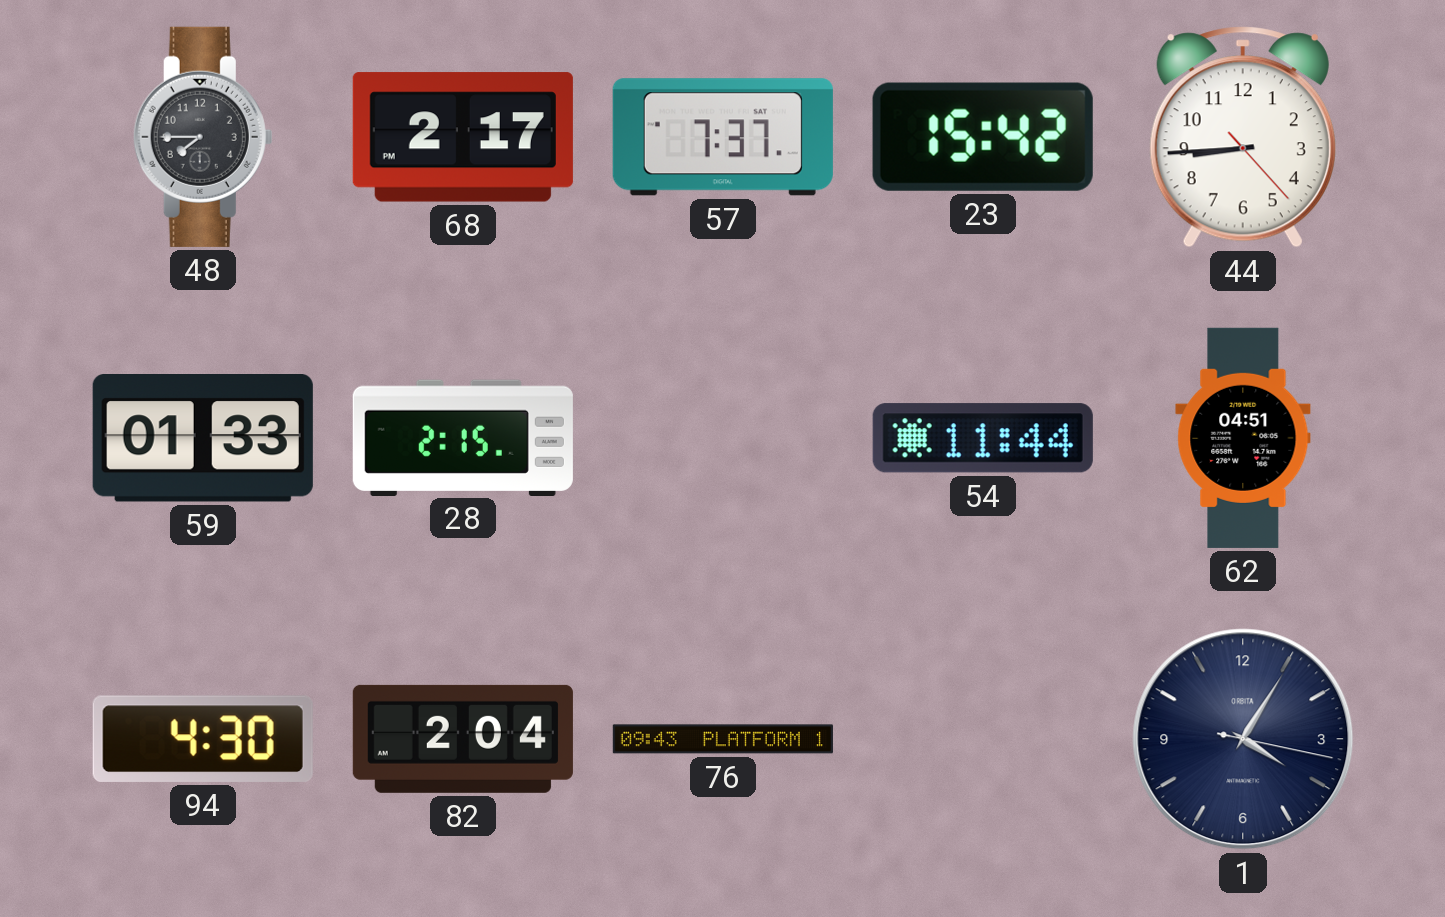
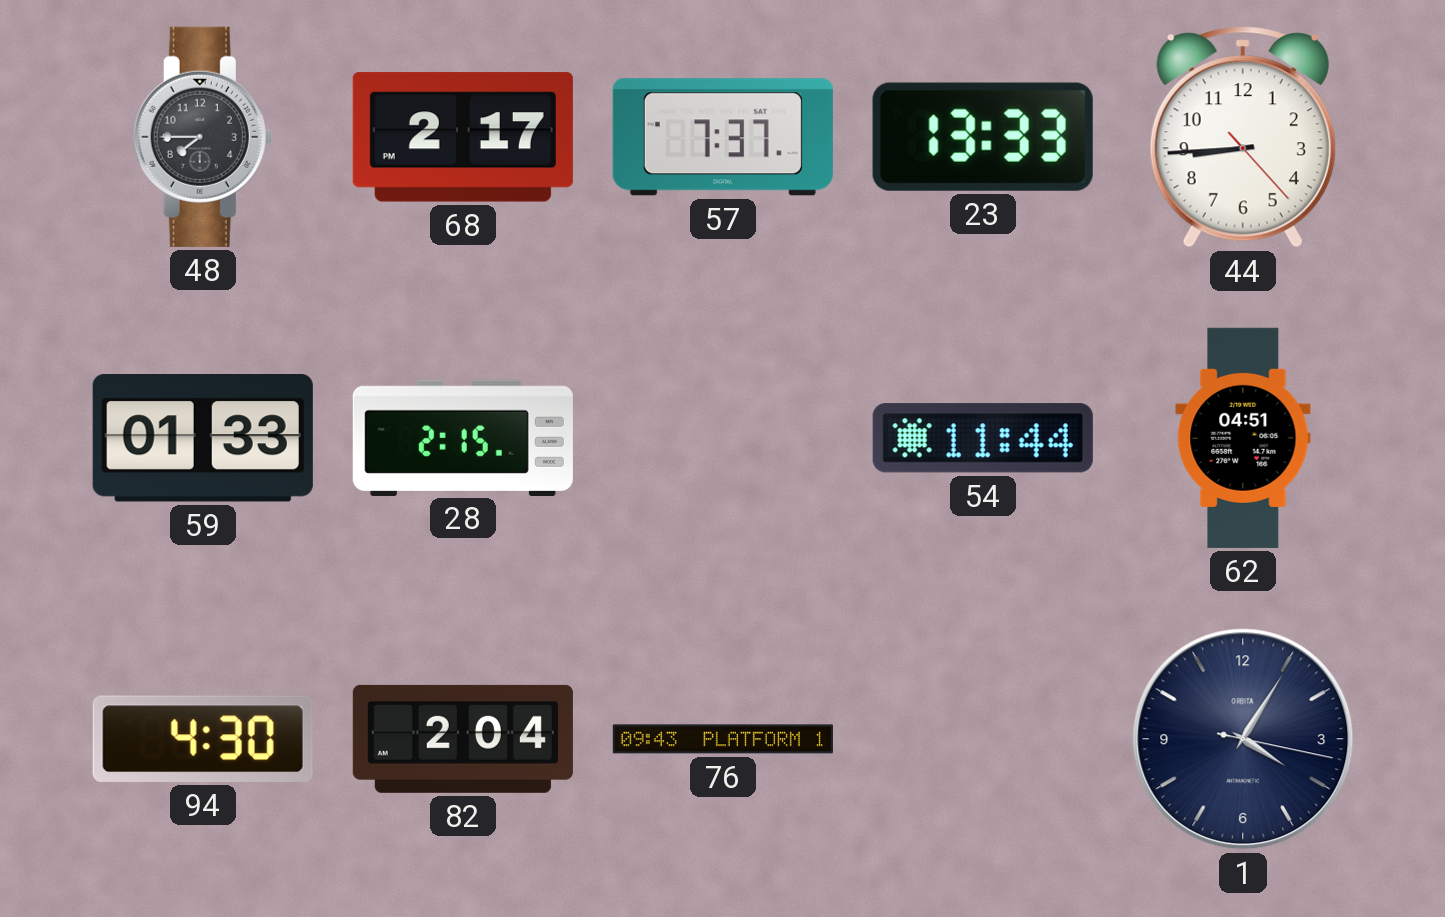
23: 15:42 -> 13:33 (983, 137)
